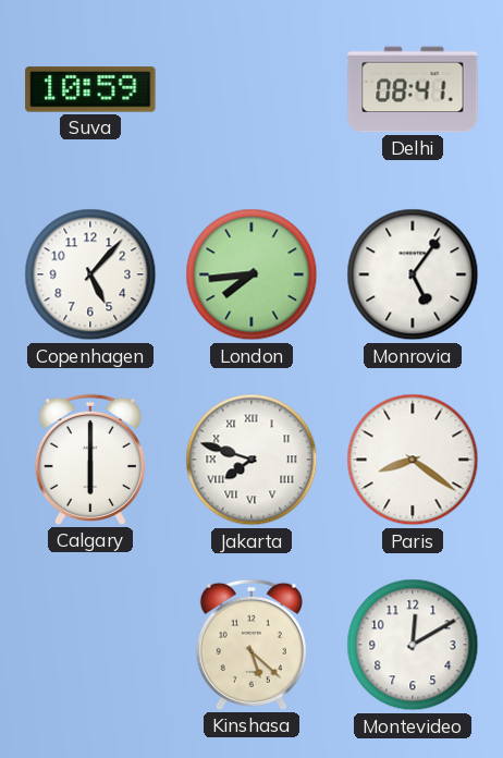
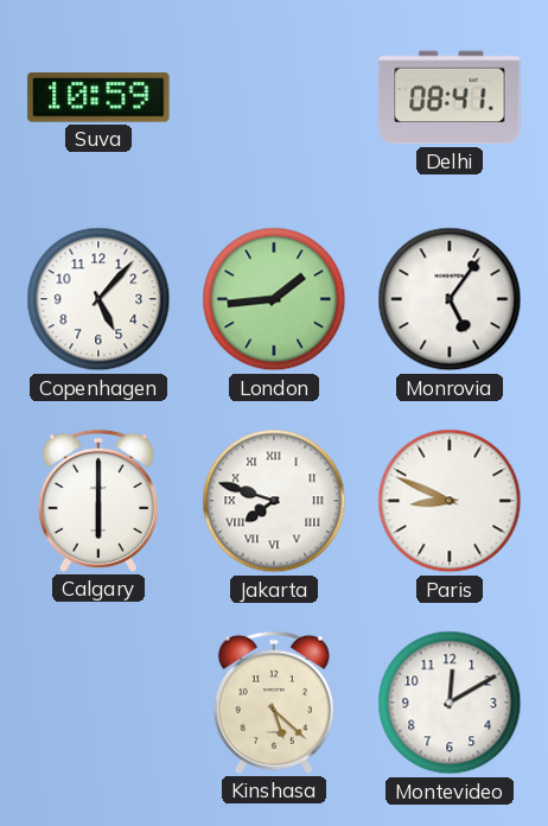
London: 7:44 -> 1:44 (274, 299)
Paris: 8:21 -> 8:49 (450, 501)
